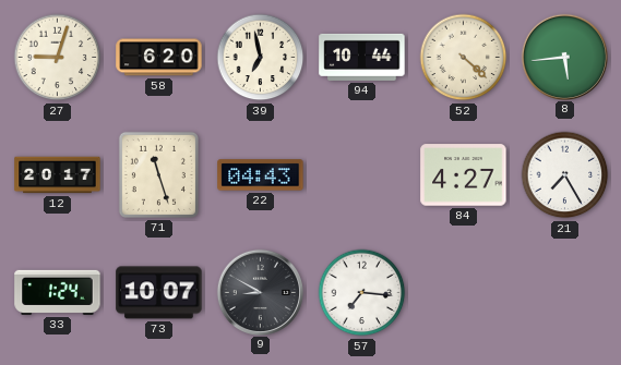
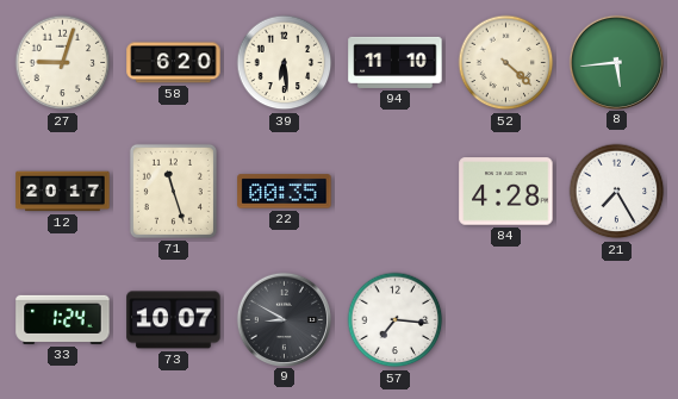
39: 6:58 -> 6:29 (285, 63)
94: 10:44 -> 11:10 (396, 62)
22: 04:43 -> 00:35 (285, 192)
84: 4:27 -> 4:28 (506, 192)
